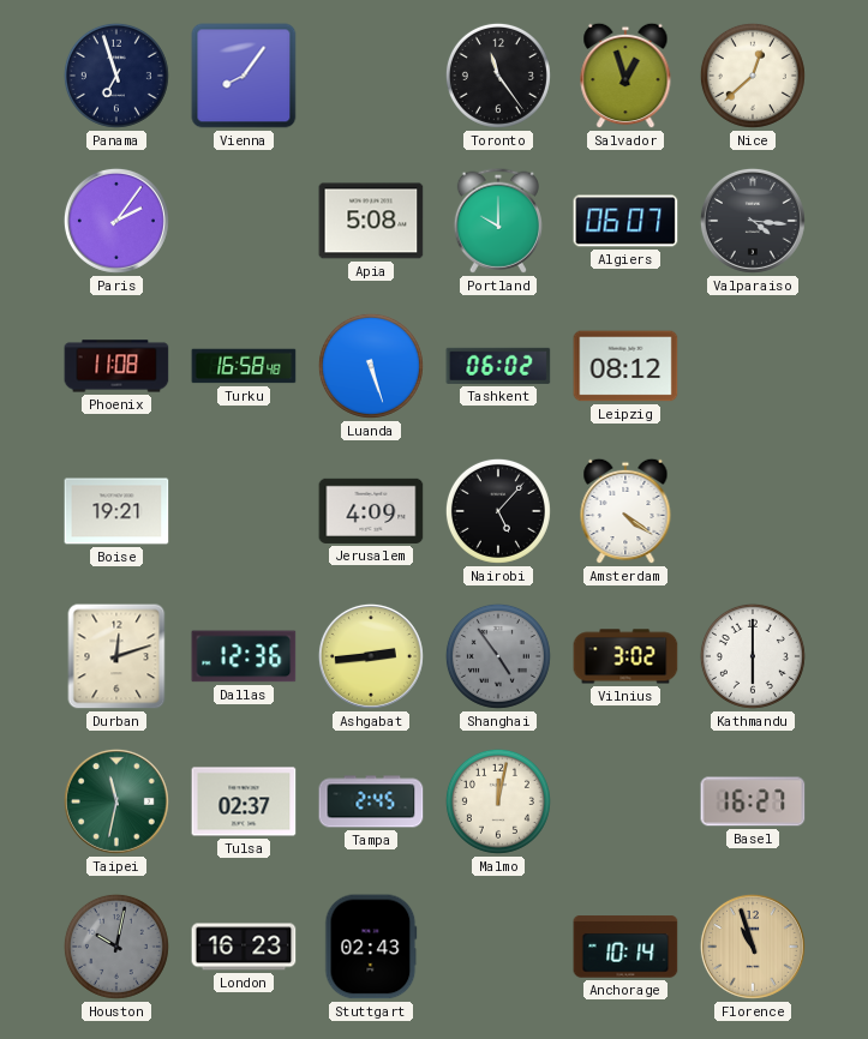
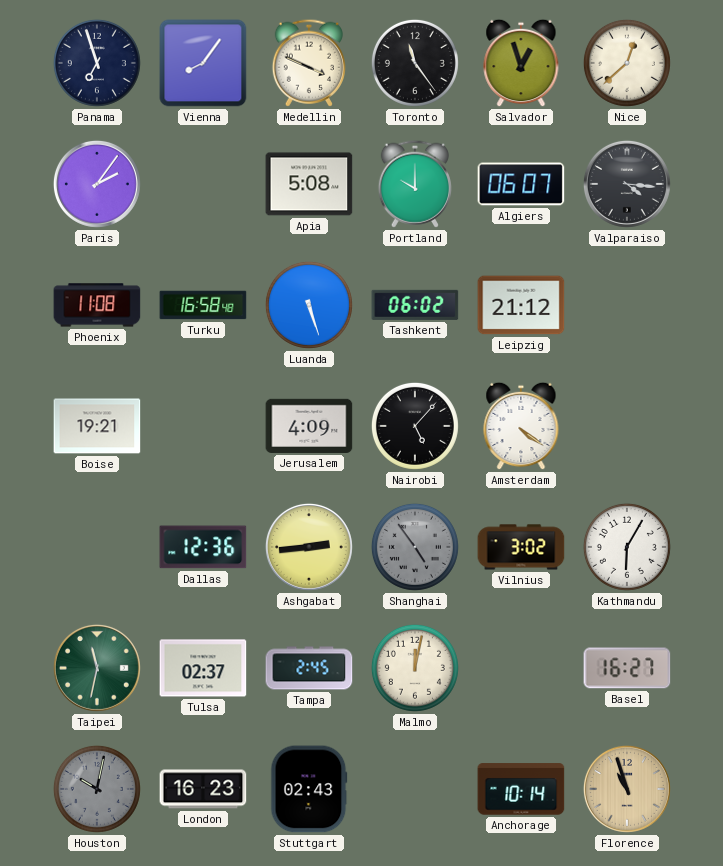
Medellin: none -> 3:49 (309, 63)
Leipzig: 08:12 -> 21:12 (521, 305)
Durban: 12:12 -> none (116, 656)
Kathmandu: 6:00 -> 6:05 (627, 547)
